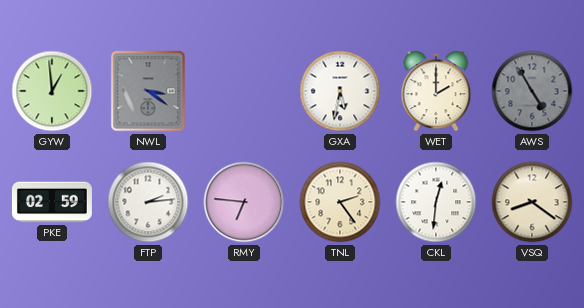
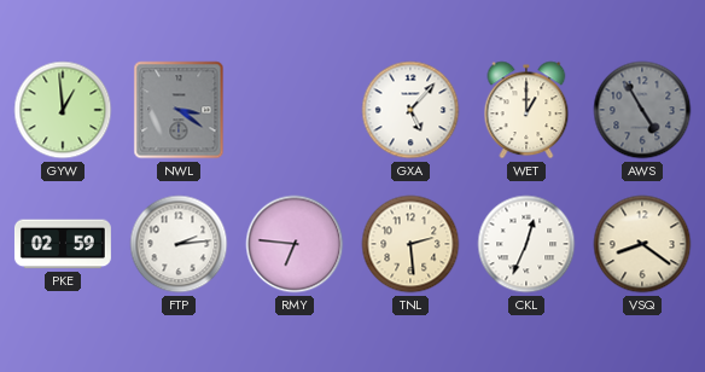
GXA: 5:32 -> 5:07 (410, 110)
WET: 2:00 -> 1:00 (526, 110)
TNL: 2:24 -> 2:29 (410, 244)
CKL: 12:31 -> 12:34 (526, 244)
